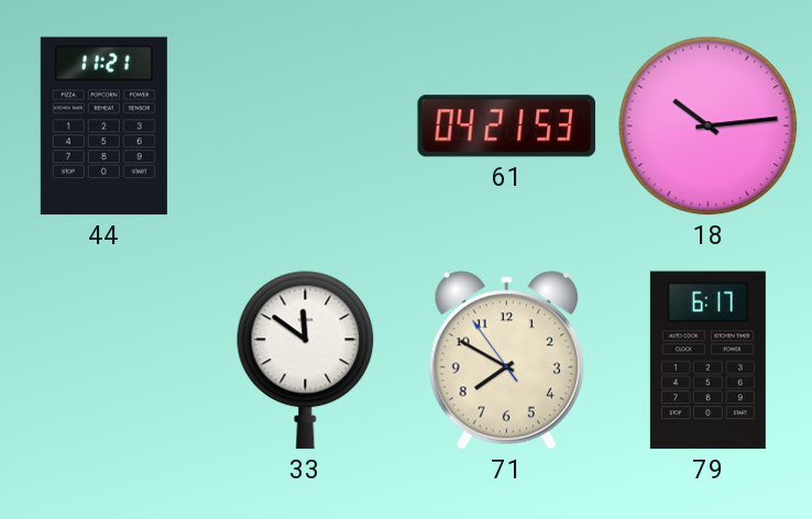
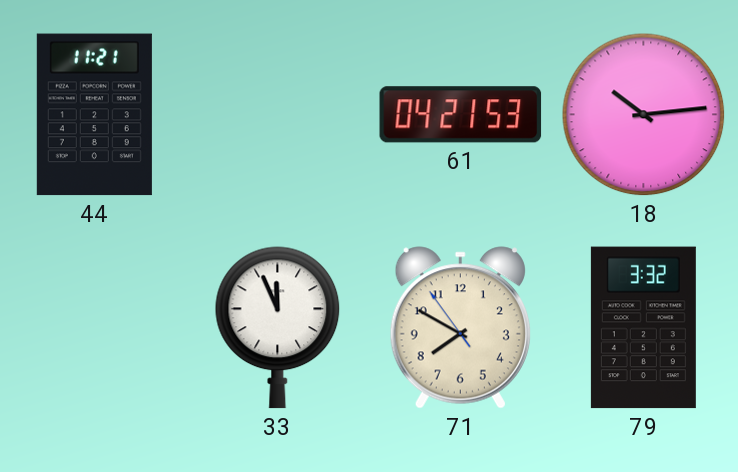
33: 11:51 -> 11:56 (278, 328)
79: 6:17 -> 3:32 (643, 328)
